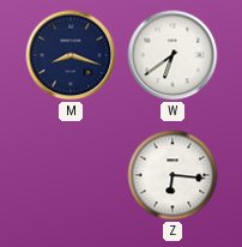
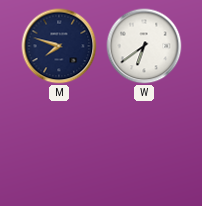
M: 8:18 -> 7:48 (59, 46)
Z: 6:16 -> none (173, 175)
